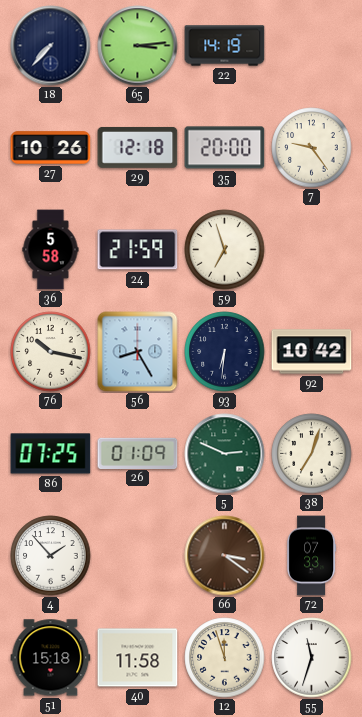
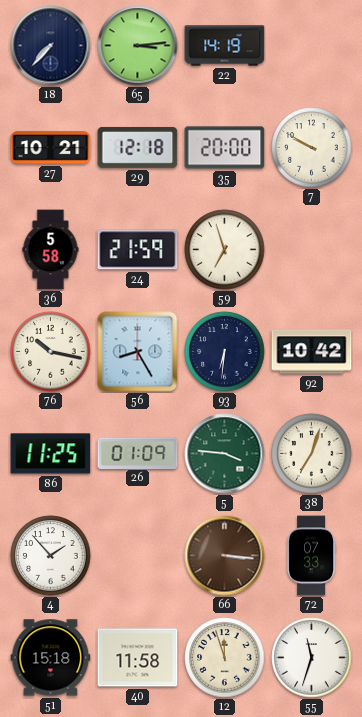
27: 10:26 -> 10:21 (51, 148)
7: 9:24 -> 9:50 (312, 148)
86: 07:25 -> 11:25 (51, 454)
5: 2:49 -> 3:46 (225, 454)
66: 3:21 -> 3:16 (225, 556)
